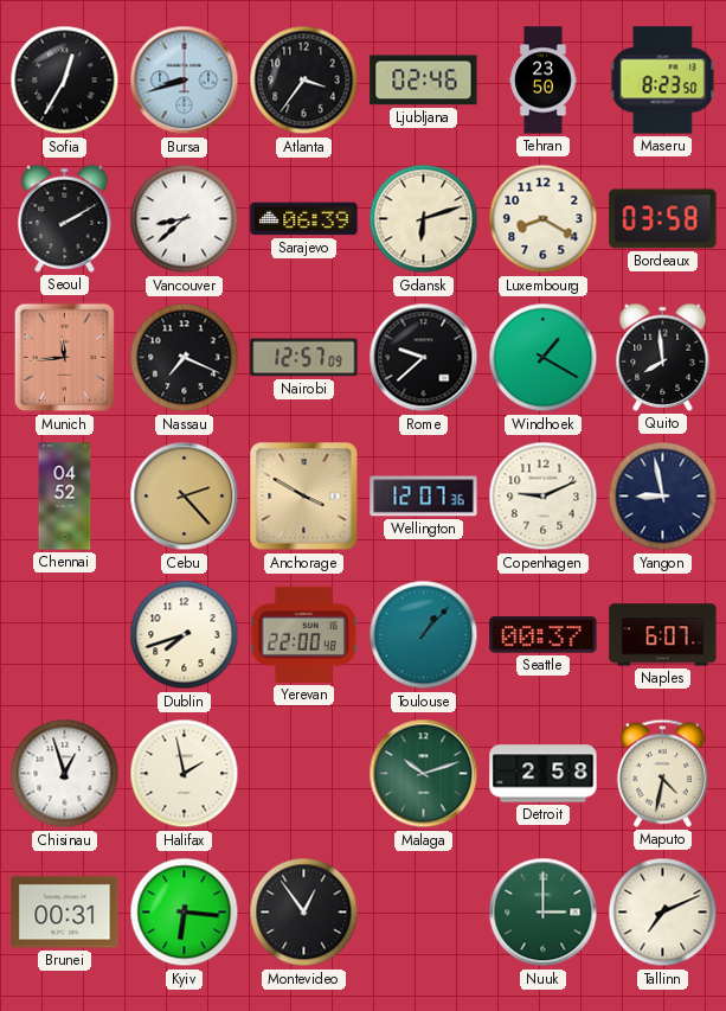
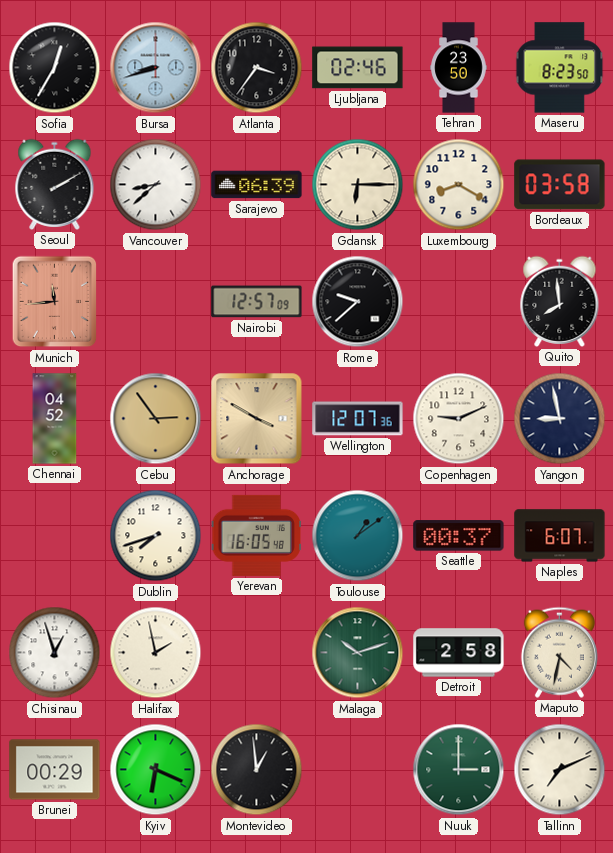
Gdansk: 6:12 -> 6:15 (358, 185)
Nassau: 7:19 -> none (185, 358)
Windhoek: 1:20 -> none (544, 358)
Cebu: 2:23 -> 2:54 (156, 419)
Yerevan: 22:00 -> 16:05 (256, 535)
Toulouse: 1:07 -> 1:09 (358, 536)
Brunei: 00:31 -> 00:29 (55, 770)
Kyiv: 6:16 -> 6:19 (156, 770)
Montevideo: 12:54 -> 12:59 (257, 770)
